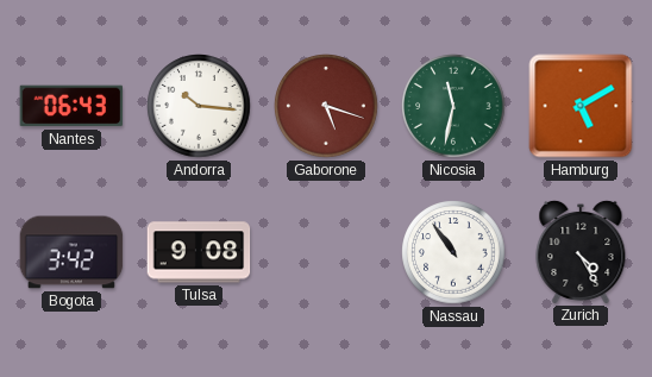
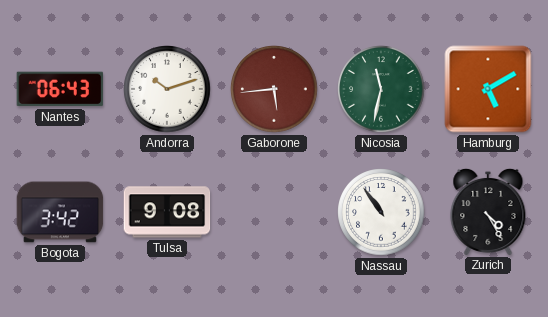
Andorra: 10:16 -> 10:12 (167, 89)
Gaborone: 5:18 -> 5:44 (274, 89)
